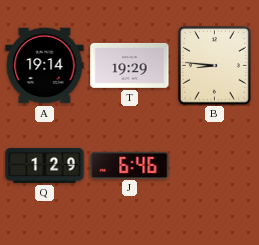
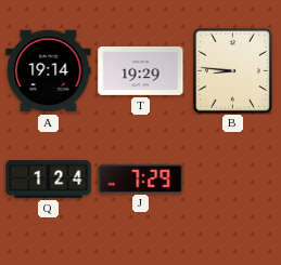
Q: 1:29 -> 1:24 (49, 178)
J: 6:46 -> 7:29 (141, 178)
